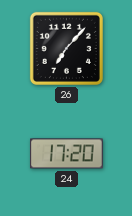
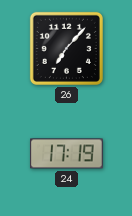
24: 17:20 -> 17:19 (67, 154)
